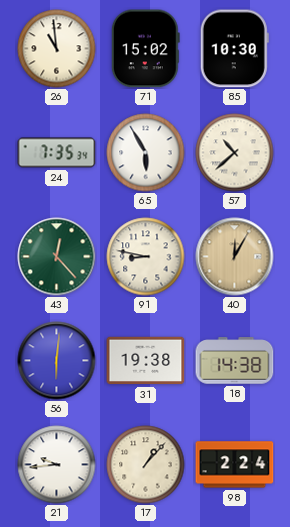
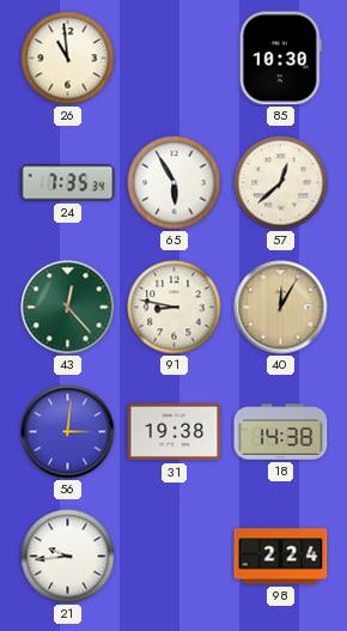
71: 15:02 -> none (145, 49)
57: 10:38 -> 12:38 (281, 183)
56: 6:01 -> 3:01 (68, 432)
17: 1:07 -> none (146, 465)
